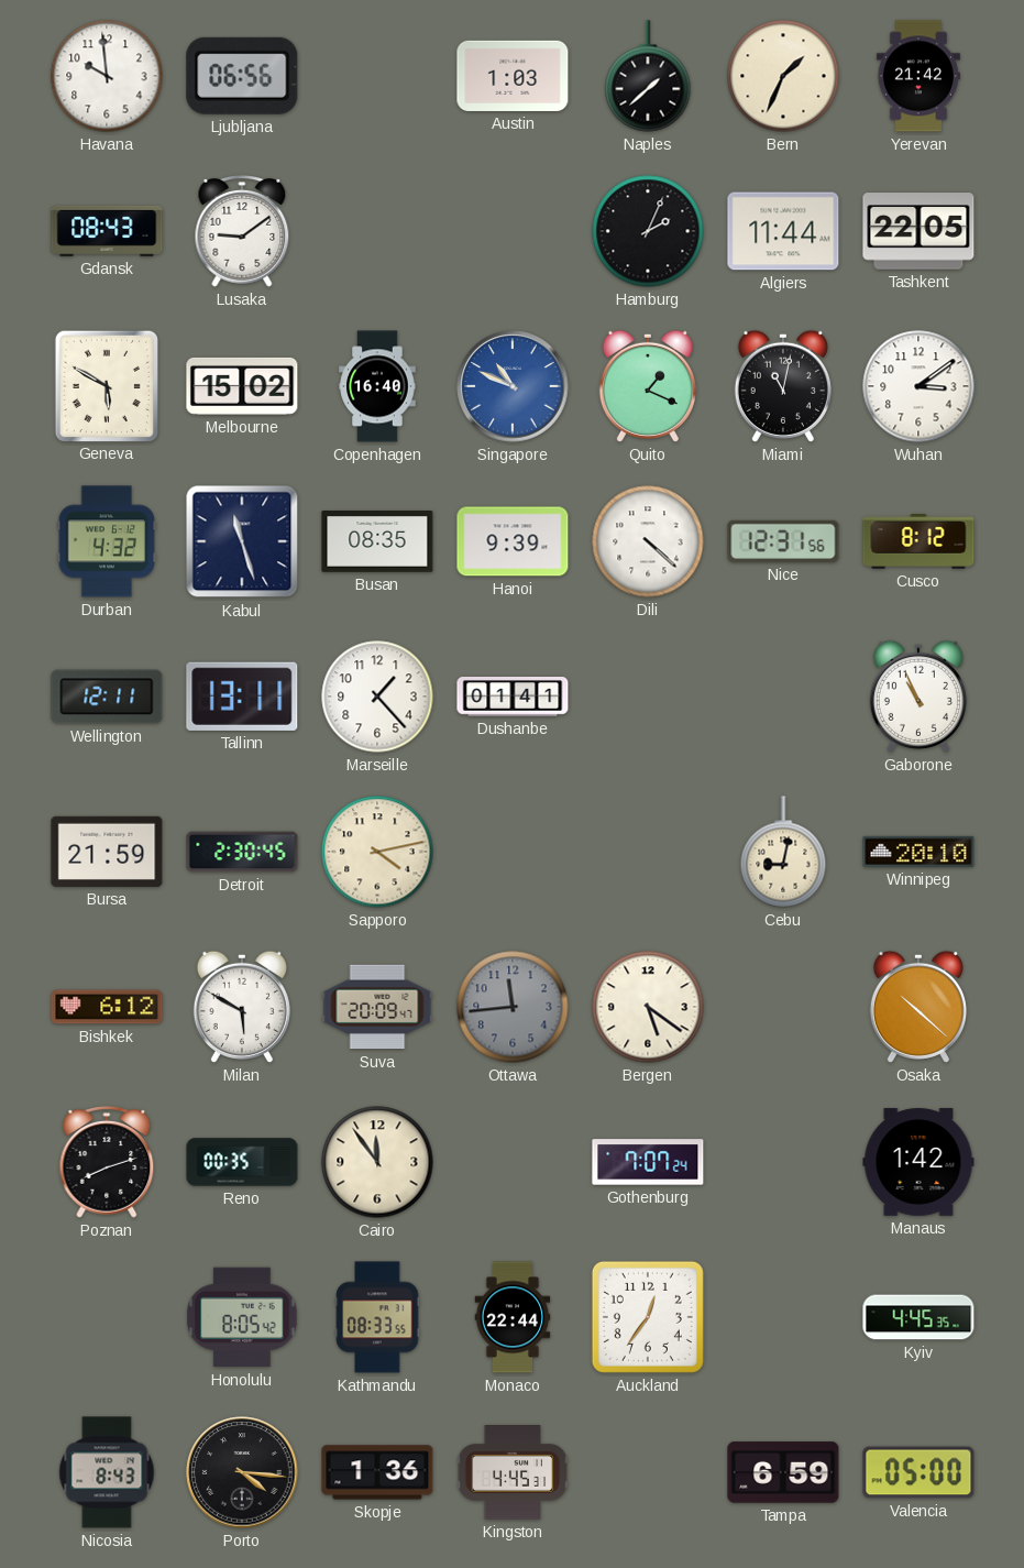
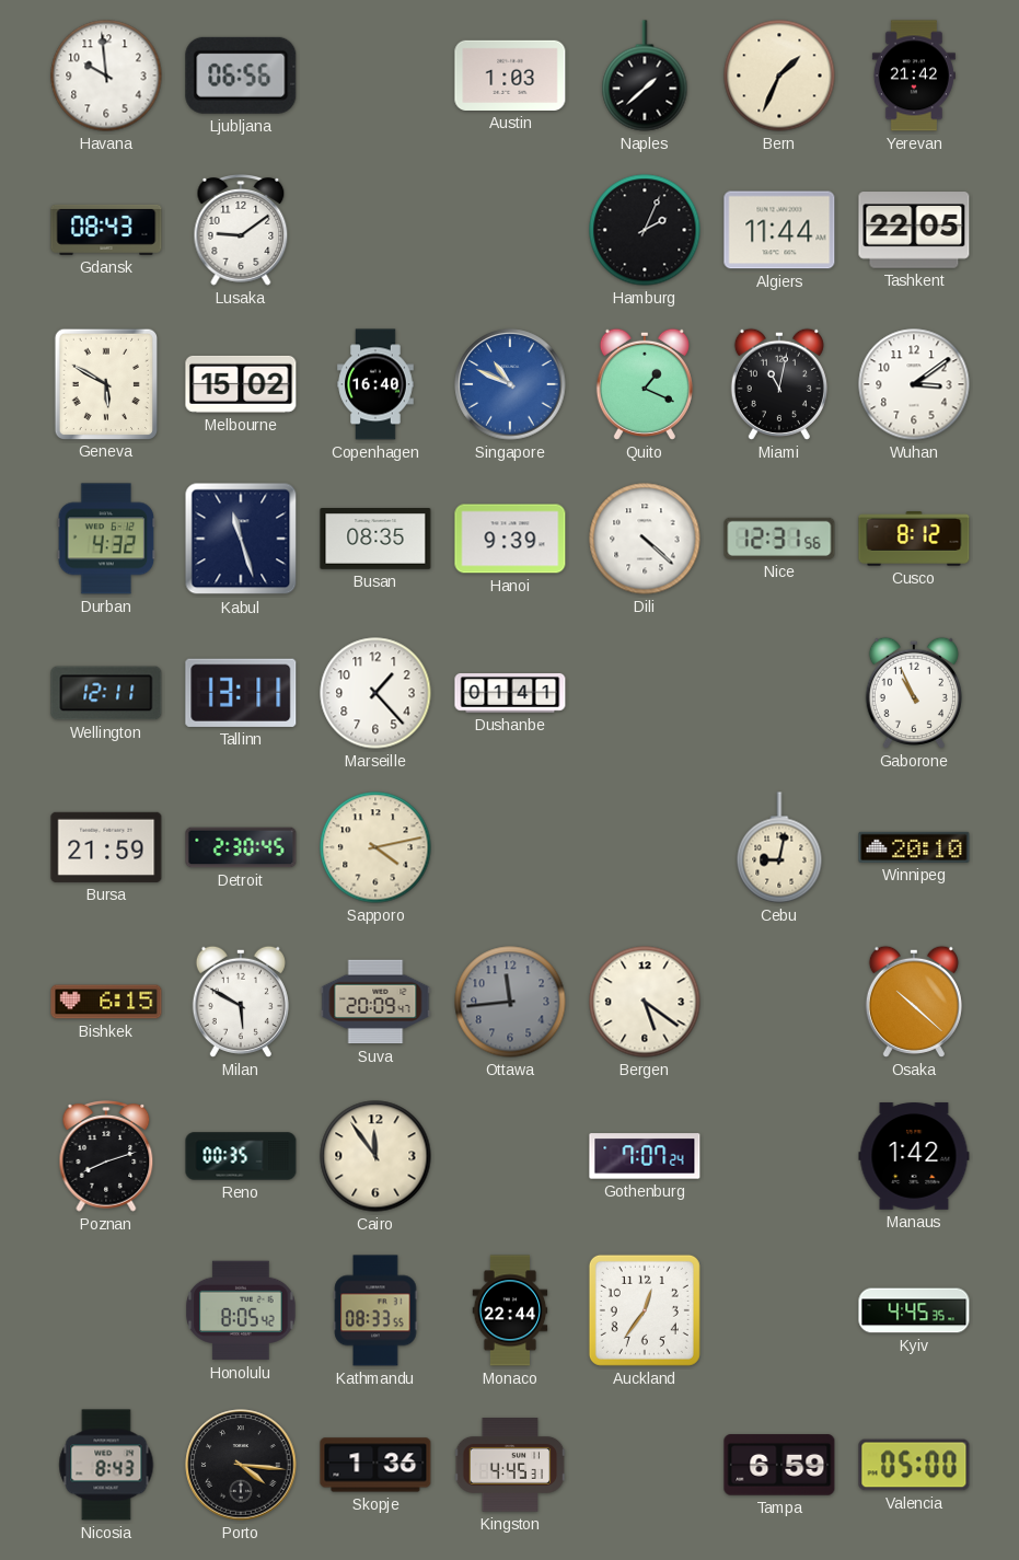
Bishkek: 6:12 -> 6:15 (106, 1002)
